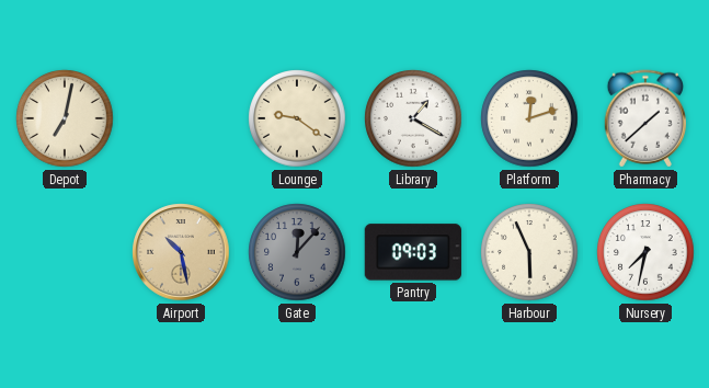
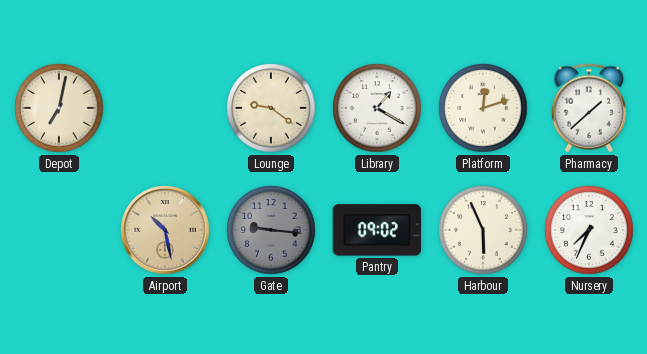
Gate: 12:07 -> 9:16 (271, 230)
Pantry: 09:03 -> 09:02 (377, 230)
Nursery: 7:32 -> 7:34 (589, 230)
